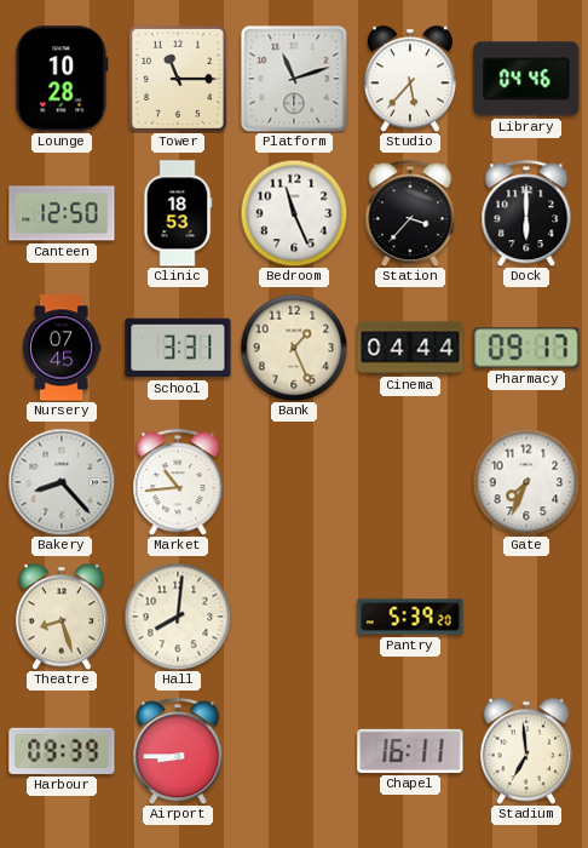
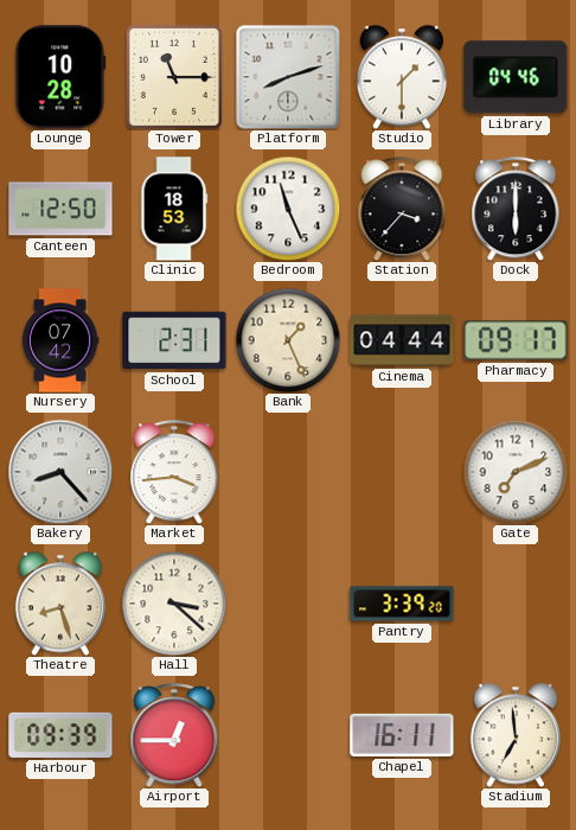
Platform: 11:12 -> 8:12 (288, 77)
Studio: 5:37 -> 1:30 (402, 77)
Nursery: 07:45 -> 07:42 (60, 340)
School: 3:31 -> 2:31 (174, 340)
Market: 10:44 -> 3:44 (174, 472)
Gate: 7:34 -> 7:11 (516, 472)
Hall: 8:01 -> 3:22 (174, 604)
Pantry: 5:39 -> 3:39 (402, 604)
Airport: 8:45 -> 12:45 (174, 735)
